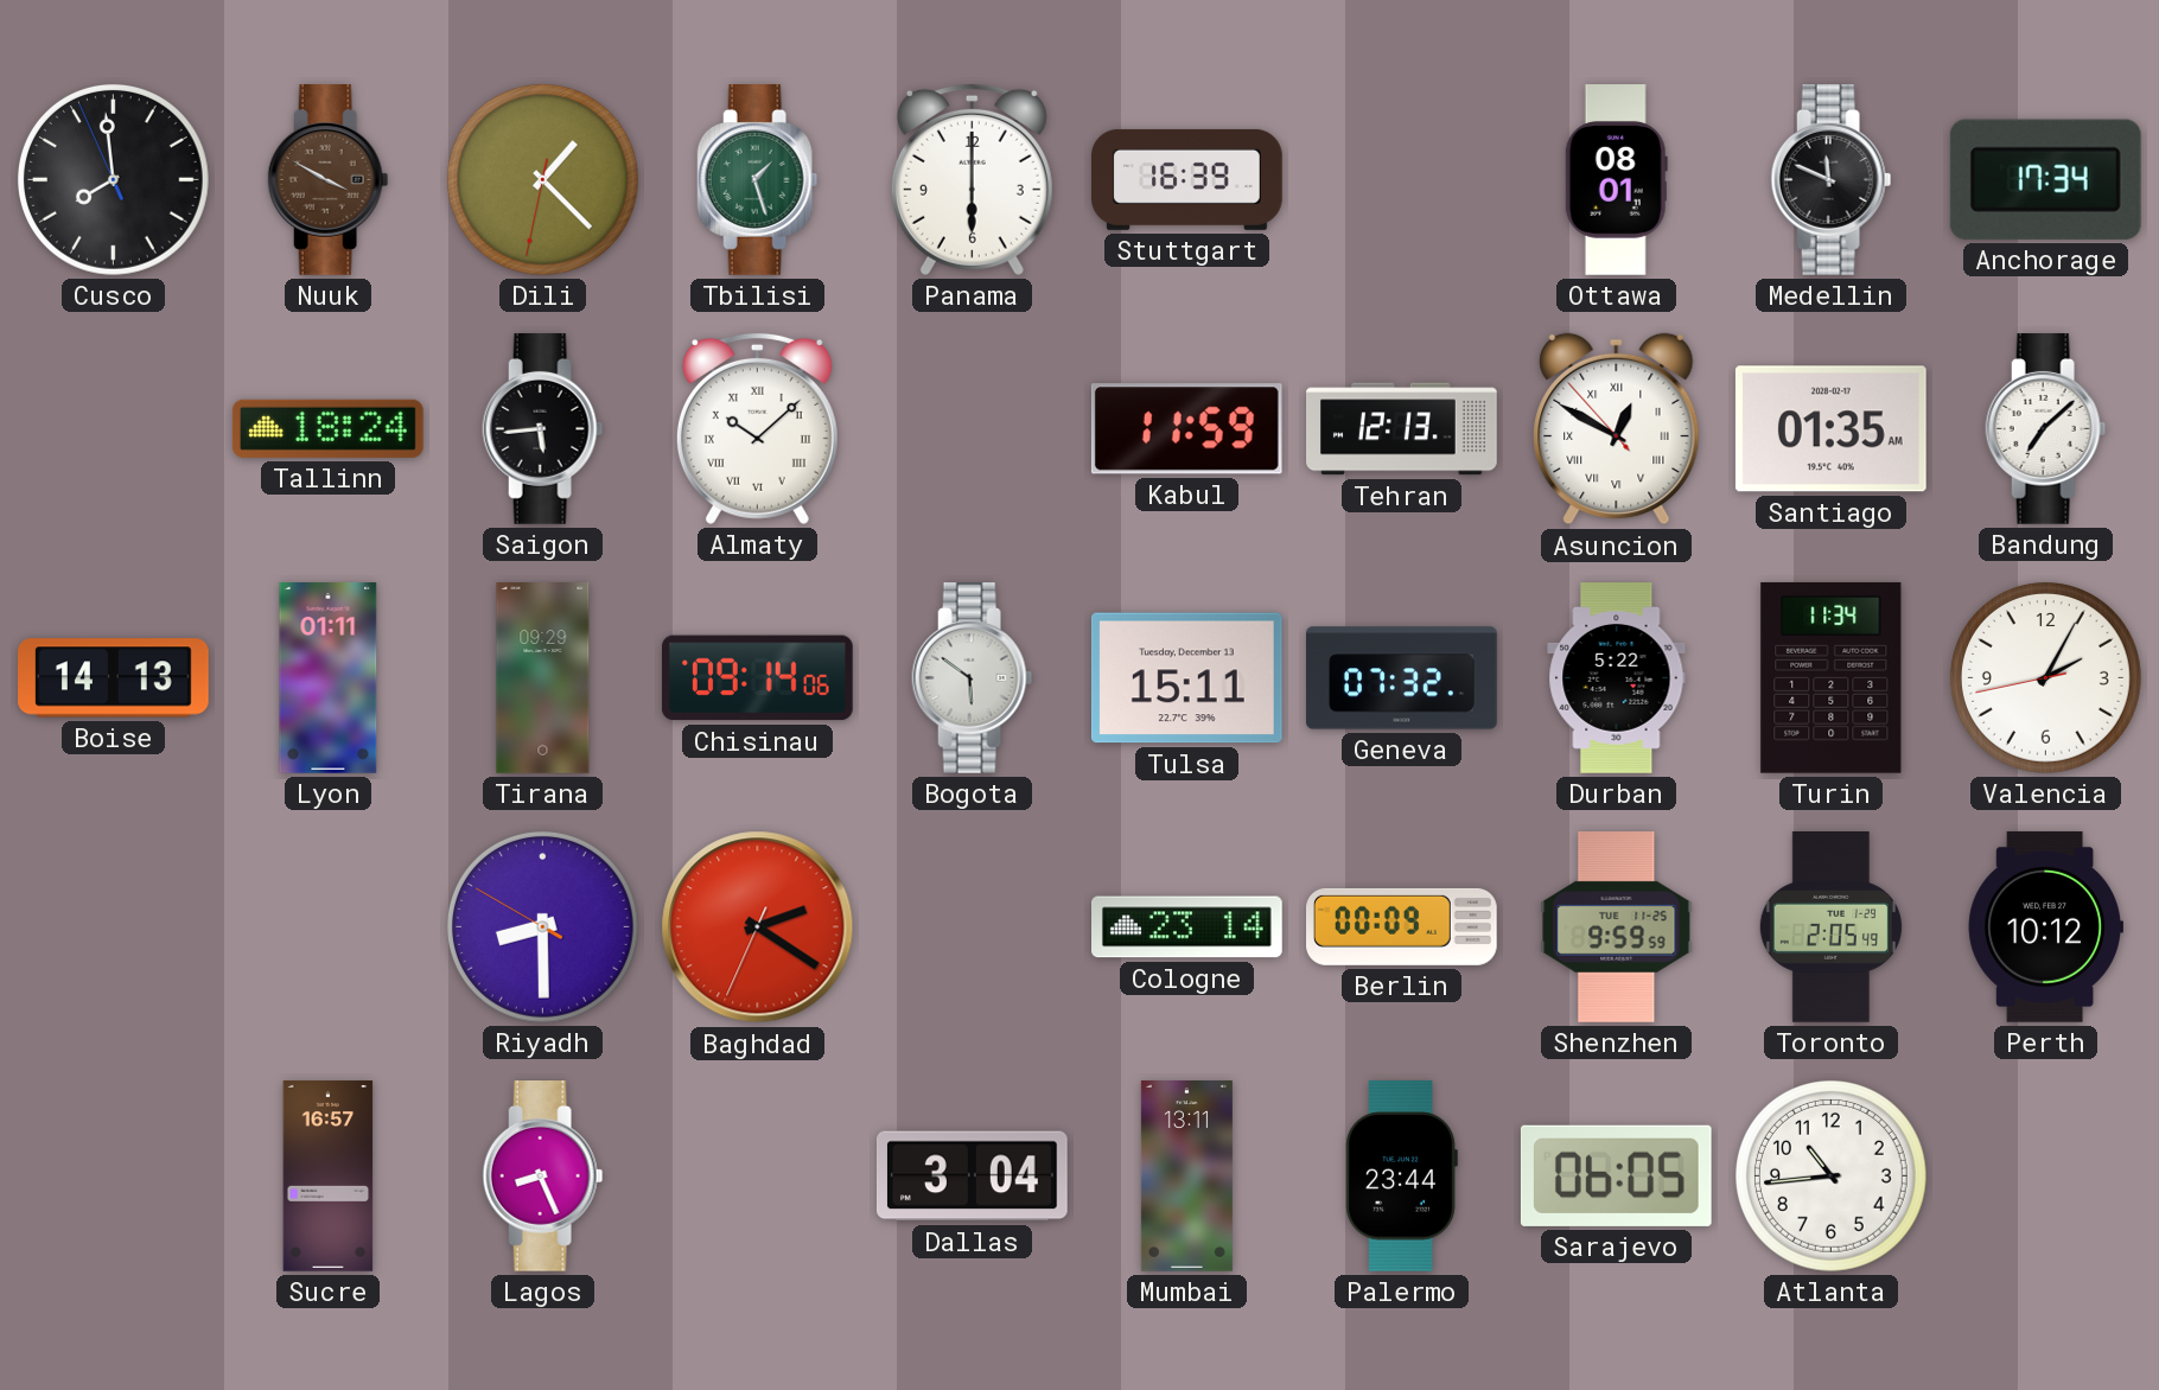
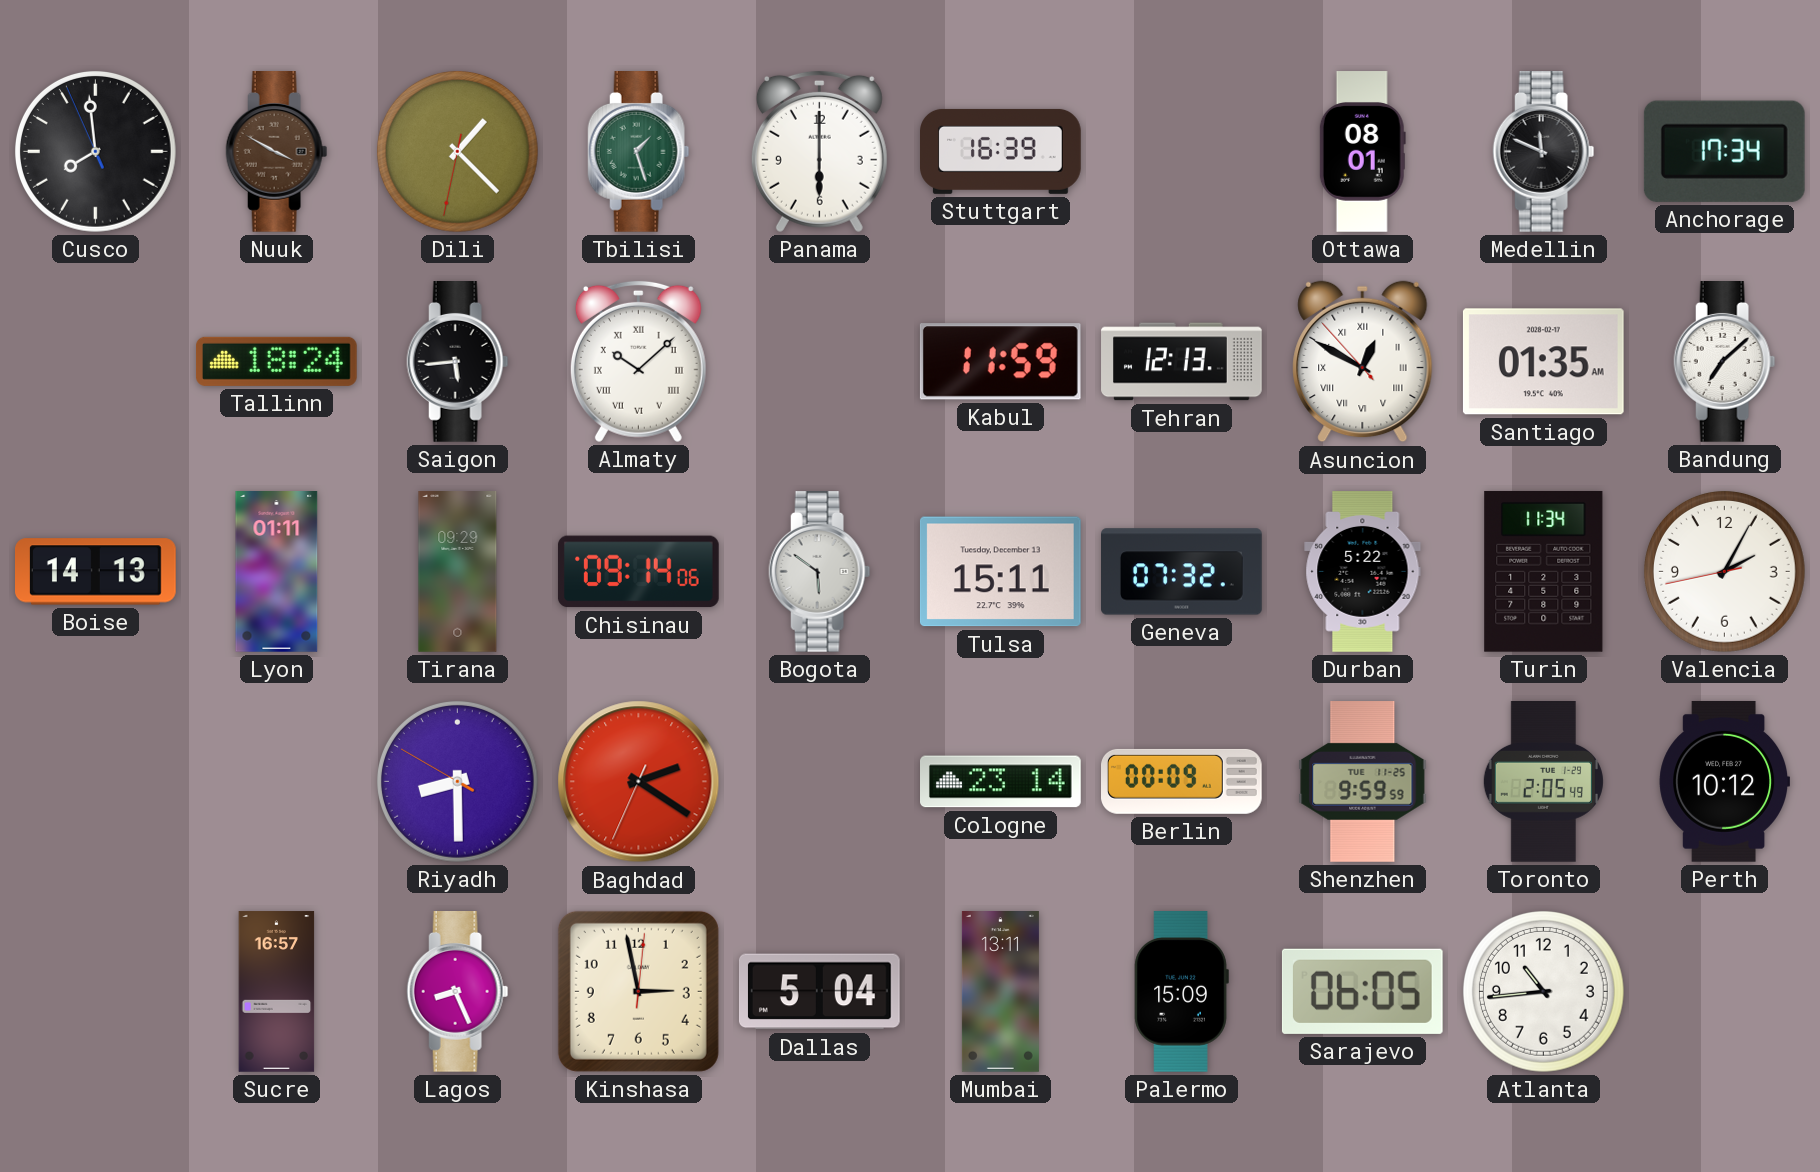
Kinshasa: none -> 2:58 (638, 991)
Dallas: 3:04 -> 5:04 (819, 992)
Palermo: 23:44 -> 15:09 (1181, 991)
